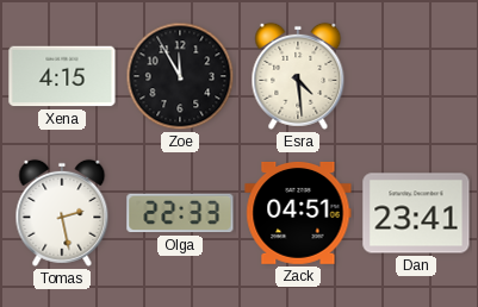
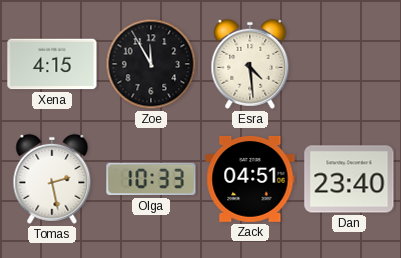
Olga: 22:33 -> 10:33 (151, 179)
Dan: 23:41 -> 23:40 (349, 179)
